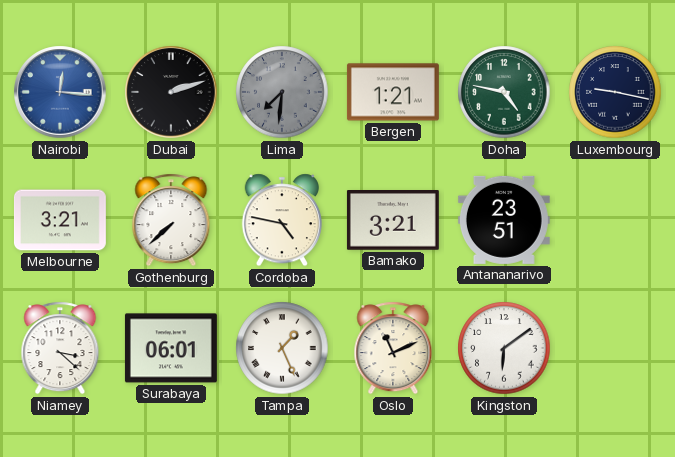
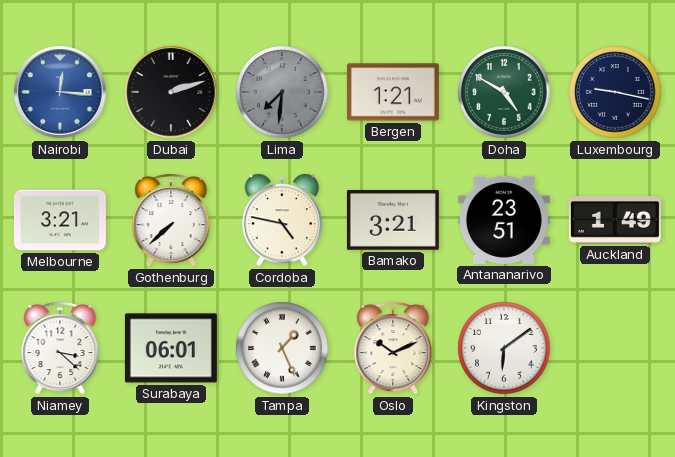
Doha: 4:47 -> 4:50 (504, 92)
Auckland: none -> 1:49 (615, 220)
Oslo: 11:11 -> 10:11 (393, 348)
